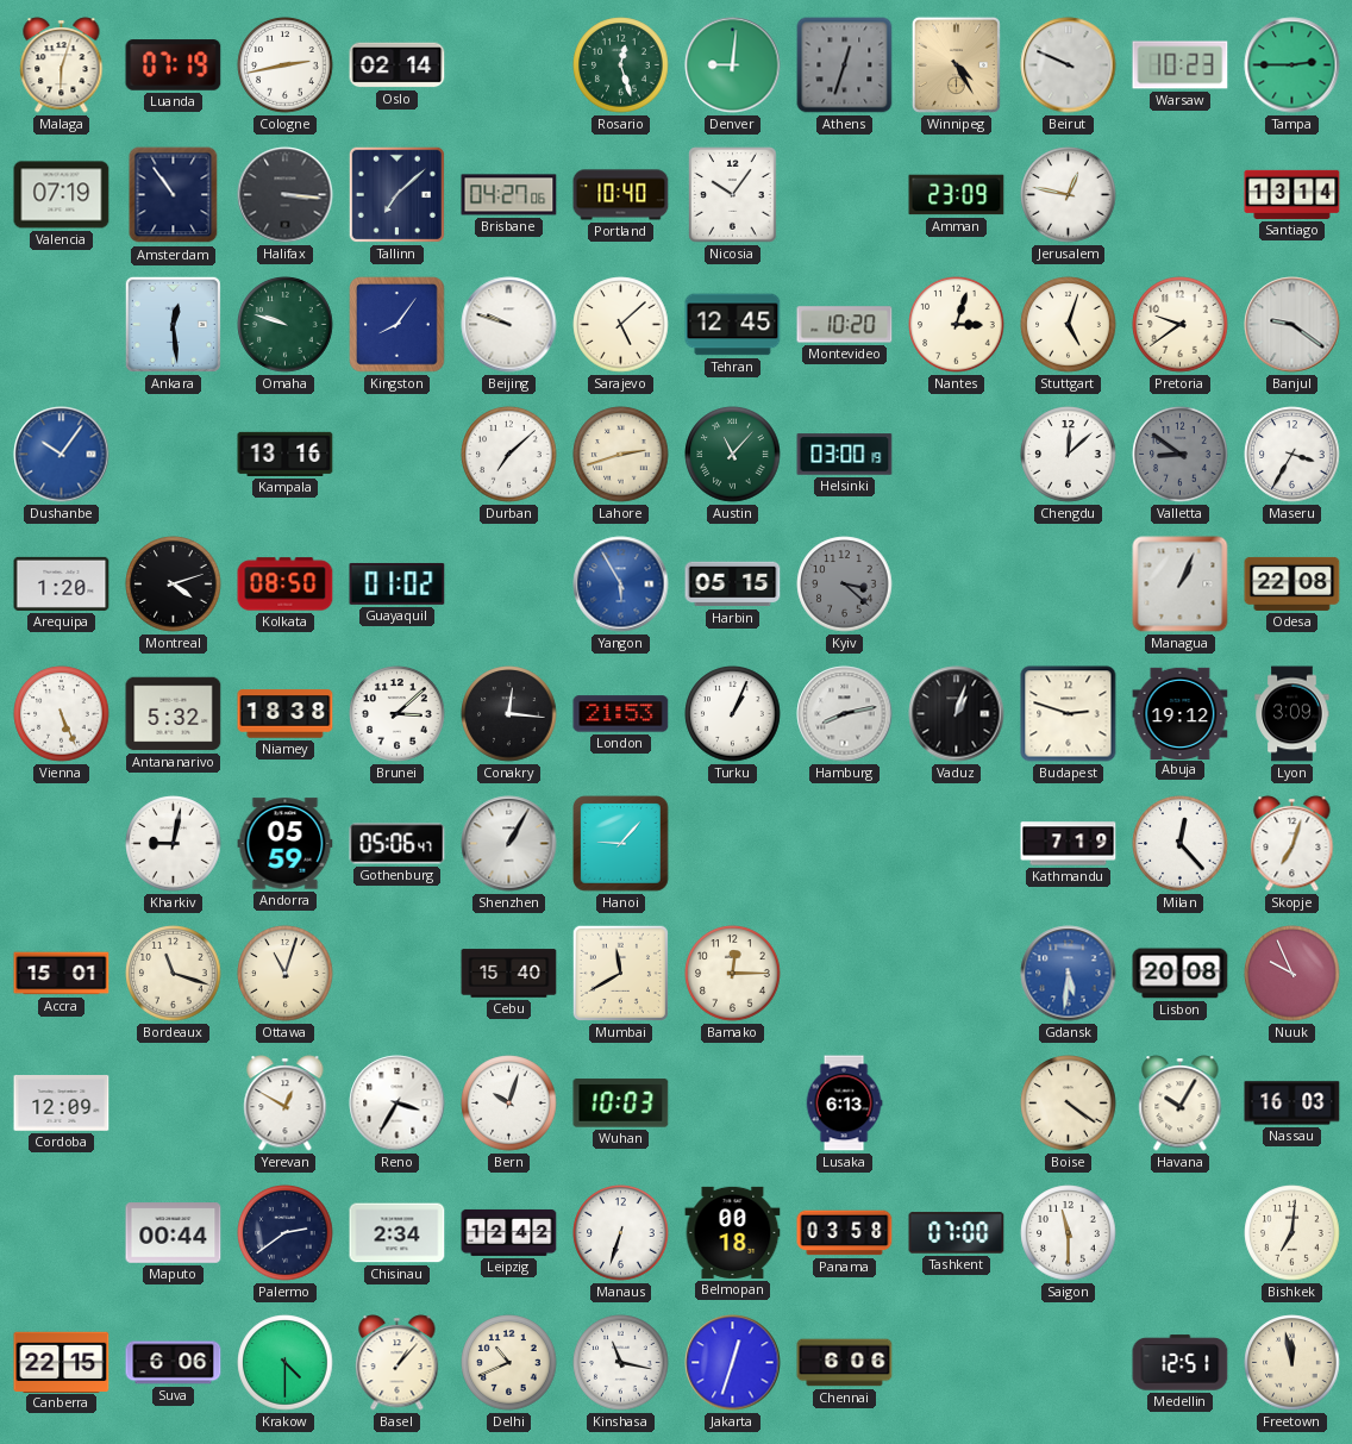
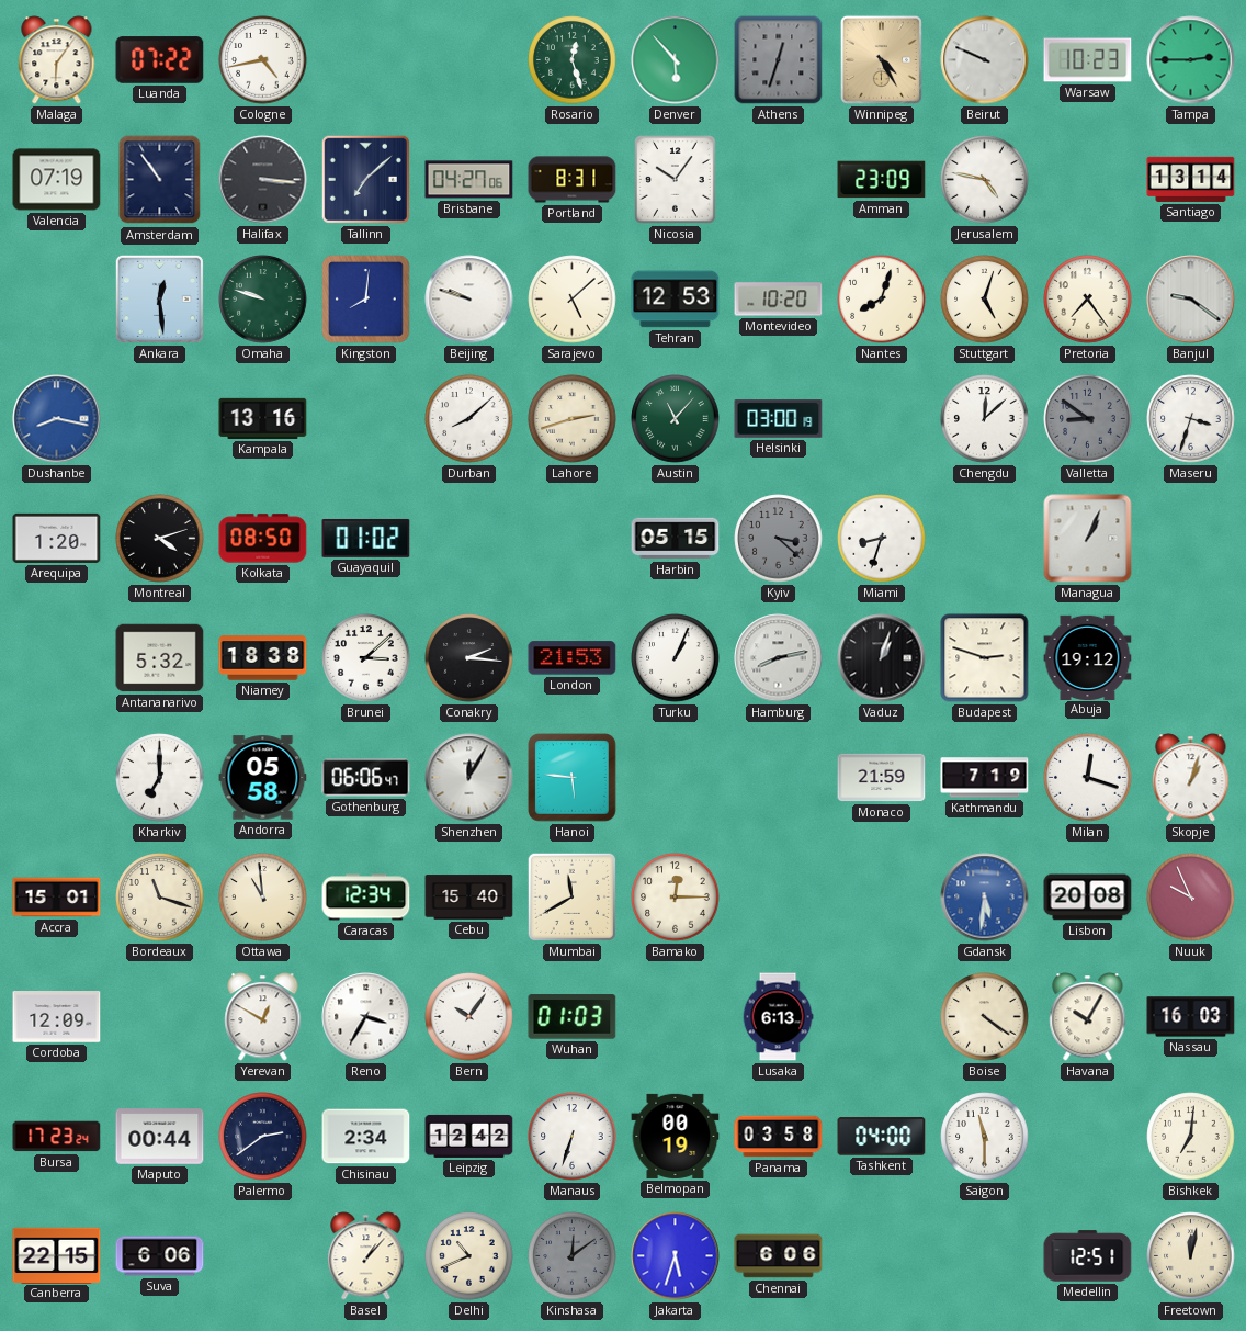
Malaga: 6:03 -> 6:06 (57, 60)
Luanda: 07:19 -> 07:22 (160, 60)
Cologne: 2:43 -> 4:43 (263, 60)
Oslo: 02:14 -> none (398, 65)
Denver: 9:01 -> 5:53 (676, 60)
Portland: 10:40 -> 8:31 (573, 180)
Jerusalem: 12:47 -> 4:47 (985, 180)
Kingston: 8:06 -> 8:01 (366, 300)
Tehran: 12:45 -> 12:53 (676, 300)
Nantes: 3:03 -> 8:03 (882, 300)
Pretoria: 9:39 -> 7:24 (1088, 300)
Dushanbe: 10:06 -> 8:17 (57, 419)
Durban: 7:08 -> 8:08 (469, 419)
Maseru: 3:35 -> 3:33 (1191, 419)
Yangon: 5:55 -> none (621, 585)
Miami: none -> 8:33 (882, 539)
Odesa: 22:08 -> none (1292, 583)
Vienna: 5:26 -> none (62, 714)
Conakry: 12:16 -> 2:16 (469, 658)
Lyon: 3:09 -> none (1292, 714)
Kharkiv: 9:02 -> 7:00 (160, 778)
Andorra: 05:59 -> 05:58 (263, 778)
Gothenburg: 05:06 -> 06:06 (366, 778)
Shenzhen: 1:05 -> 12:05 (469, 778)
Hanoi: 9:07 -> 5:46 (573, 778)
Monaco: none -> 21:59 (882, 778)
Milan: 12:23 -> 12:18 (1088, 778)
Skopje: 7:03 -> 1:03 (1191, 778)
Ottawa: 11:03 -> 10:59 (263, 898)
Caracas: none -> 12:34 (366, 898)
Bern: 10:03 -> 10:06 (469, 1017)
Wuhan: 10:03 -> 01:03 (573, 1017)
Bursa: none -> 17:23 (57, 1137)
Belmopan: 00:18 -> 00:19 (676, 1136)
Tashkent: 07:00 -> 04:00 (882, 1137)
Krakow: 4:30 -> none (286, 1363)
Kinshasa: 11:17 -> 12:09 (573, 1256)
Kinshasa dial: white -> grey (573, 1256)
Jakarta: 12:33 -> 5:33 (676, 1256)
Freetown: 11:58 -> 12:02 (1191, 1256)
